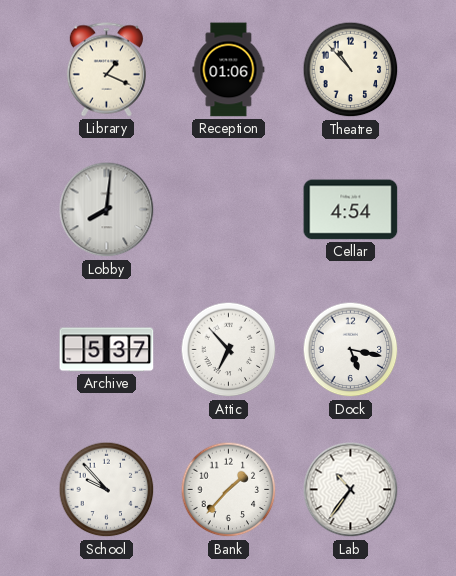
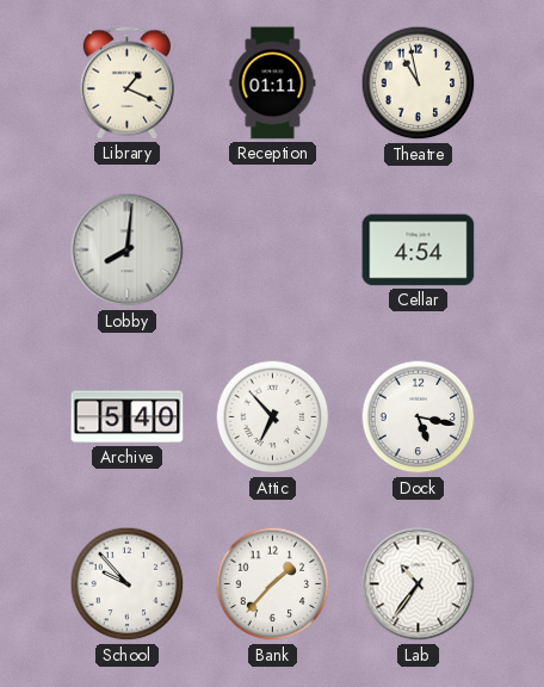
Reception: 01:06 -> 01:11 (273, 83)
Theatre: 10:53 -> 10:58 (419, 83)
Archive: 5:37 -> 5:40 (128, 417)
